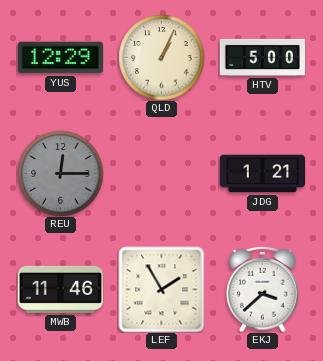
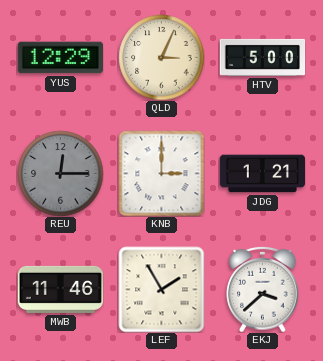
QLD: 1:04 -> 3:04 (161, 57)
KNB: none -> 3:00 (161, 173)
